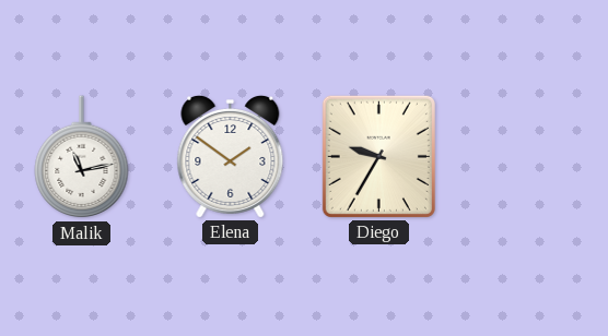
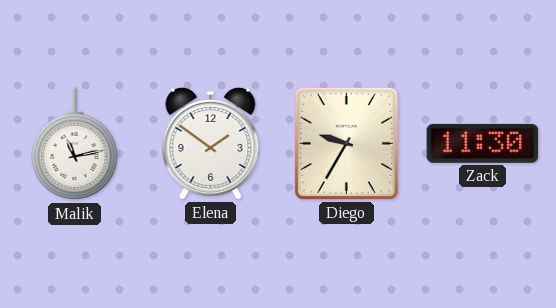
Zack: none -> 11:30 (483, 143)
